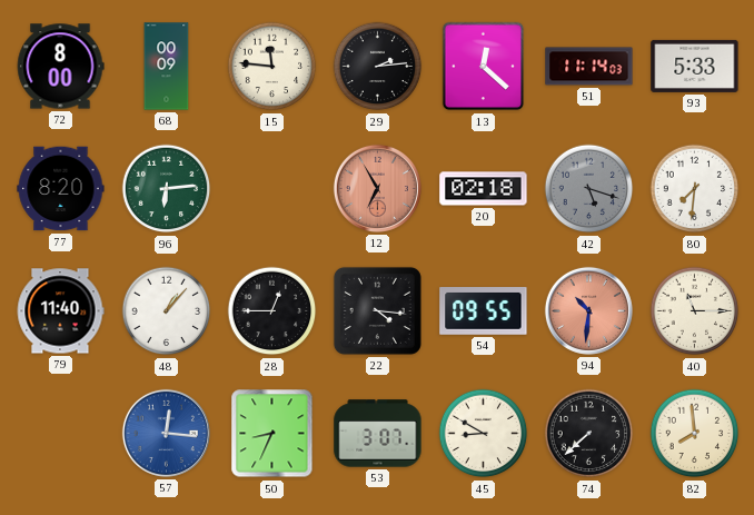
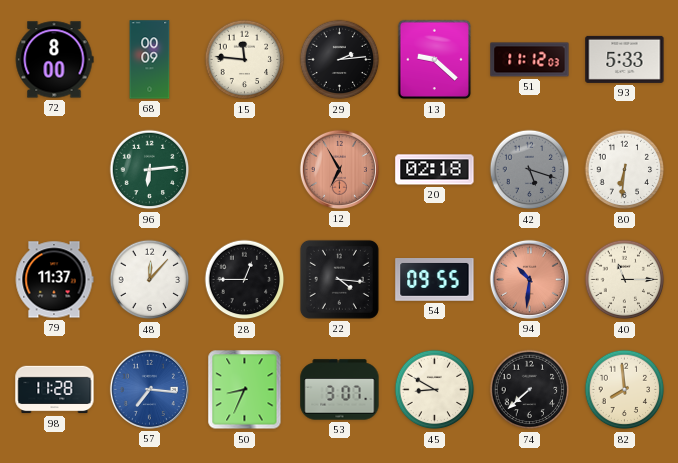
13: 12:22 -> 9:22 (435, 60)
51: 11:14 -> 11:12 (530, 60)
77: 8:20 -> none (61, 189)
80: 7:31 -> 6:31 (625, 170)
79: 11:40 -> 11:37 (54, 280)
48: 1:07 -> 12:07 (150, 280)
98: none -> 11:28 (55, 390)
57: 12:16 -> 7:16 (149, 389)
